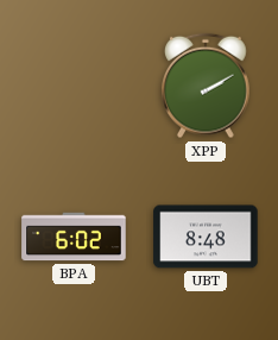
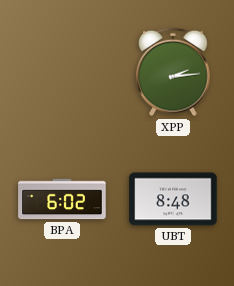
XPP: 2:10 -> 2:14 (174, 72)
